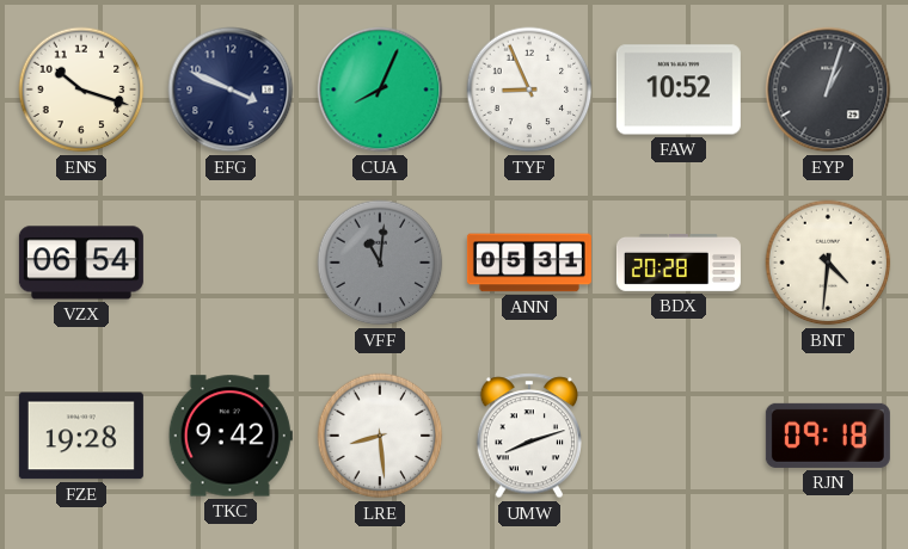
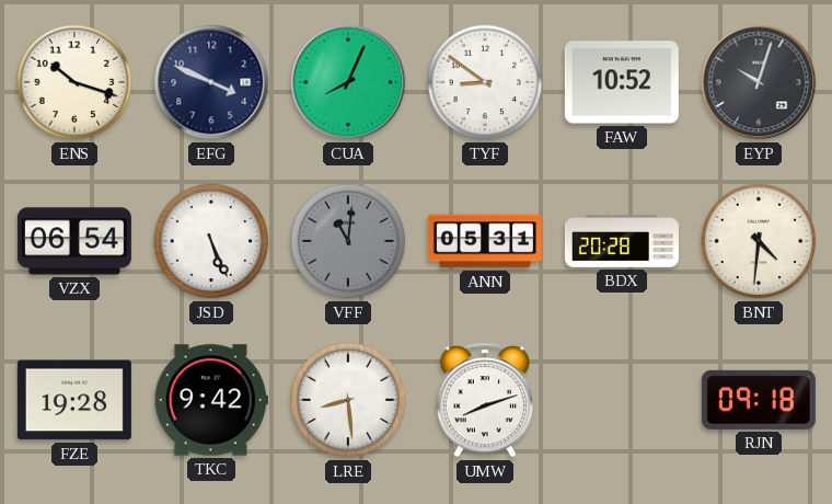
TYF: 8:56 -> 8:51 (485, 82)
EYP: 1:03 -> 10:03 (759, 82)
JSD: none -> 5:26 (211, 241)
